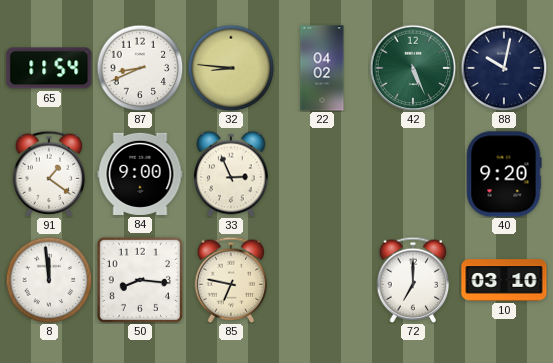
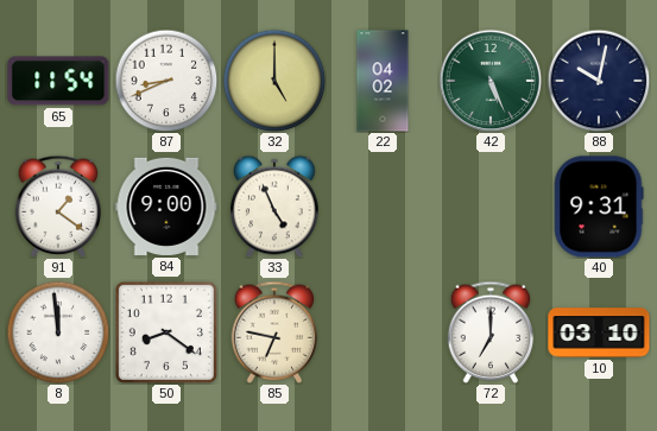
32: 8:46 -> 5:00 (274, 81)
33: 2:56 -> 4:56 (274, 207)
40: 9:20 -> 9:31 (599, 207)
50: 8:16 -> 8:21 (166, 332)
